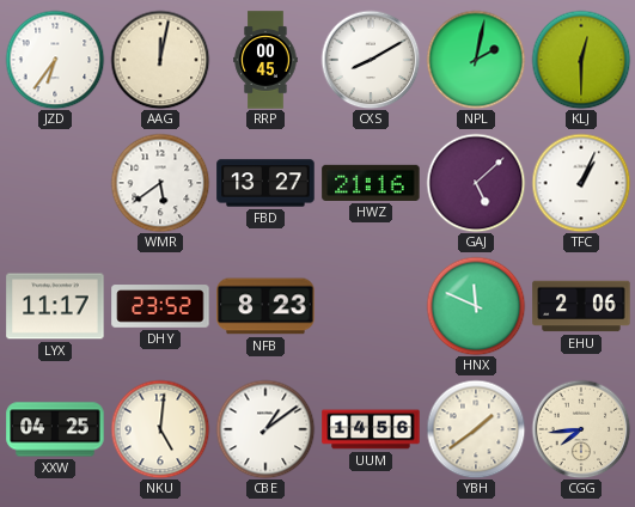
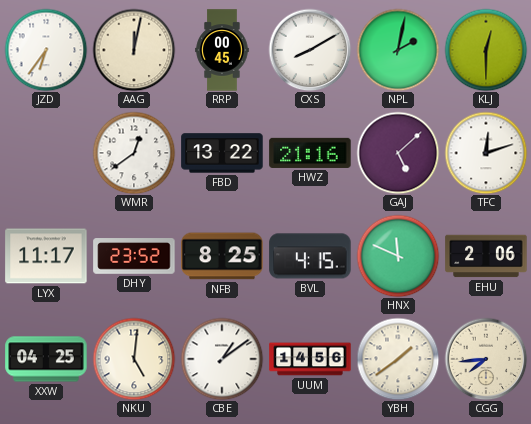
WMR: 5:39 -> 12:39 (134, 153)
FBD: 13:27 -> 13:22 (222, 153)
TFC: 1:04 -> 12:12 (486, 153)
NFB: 8:23 -> 8:25 (222, 256)
BVL: none -> 4:15 (310, 256)
